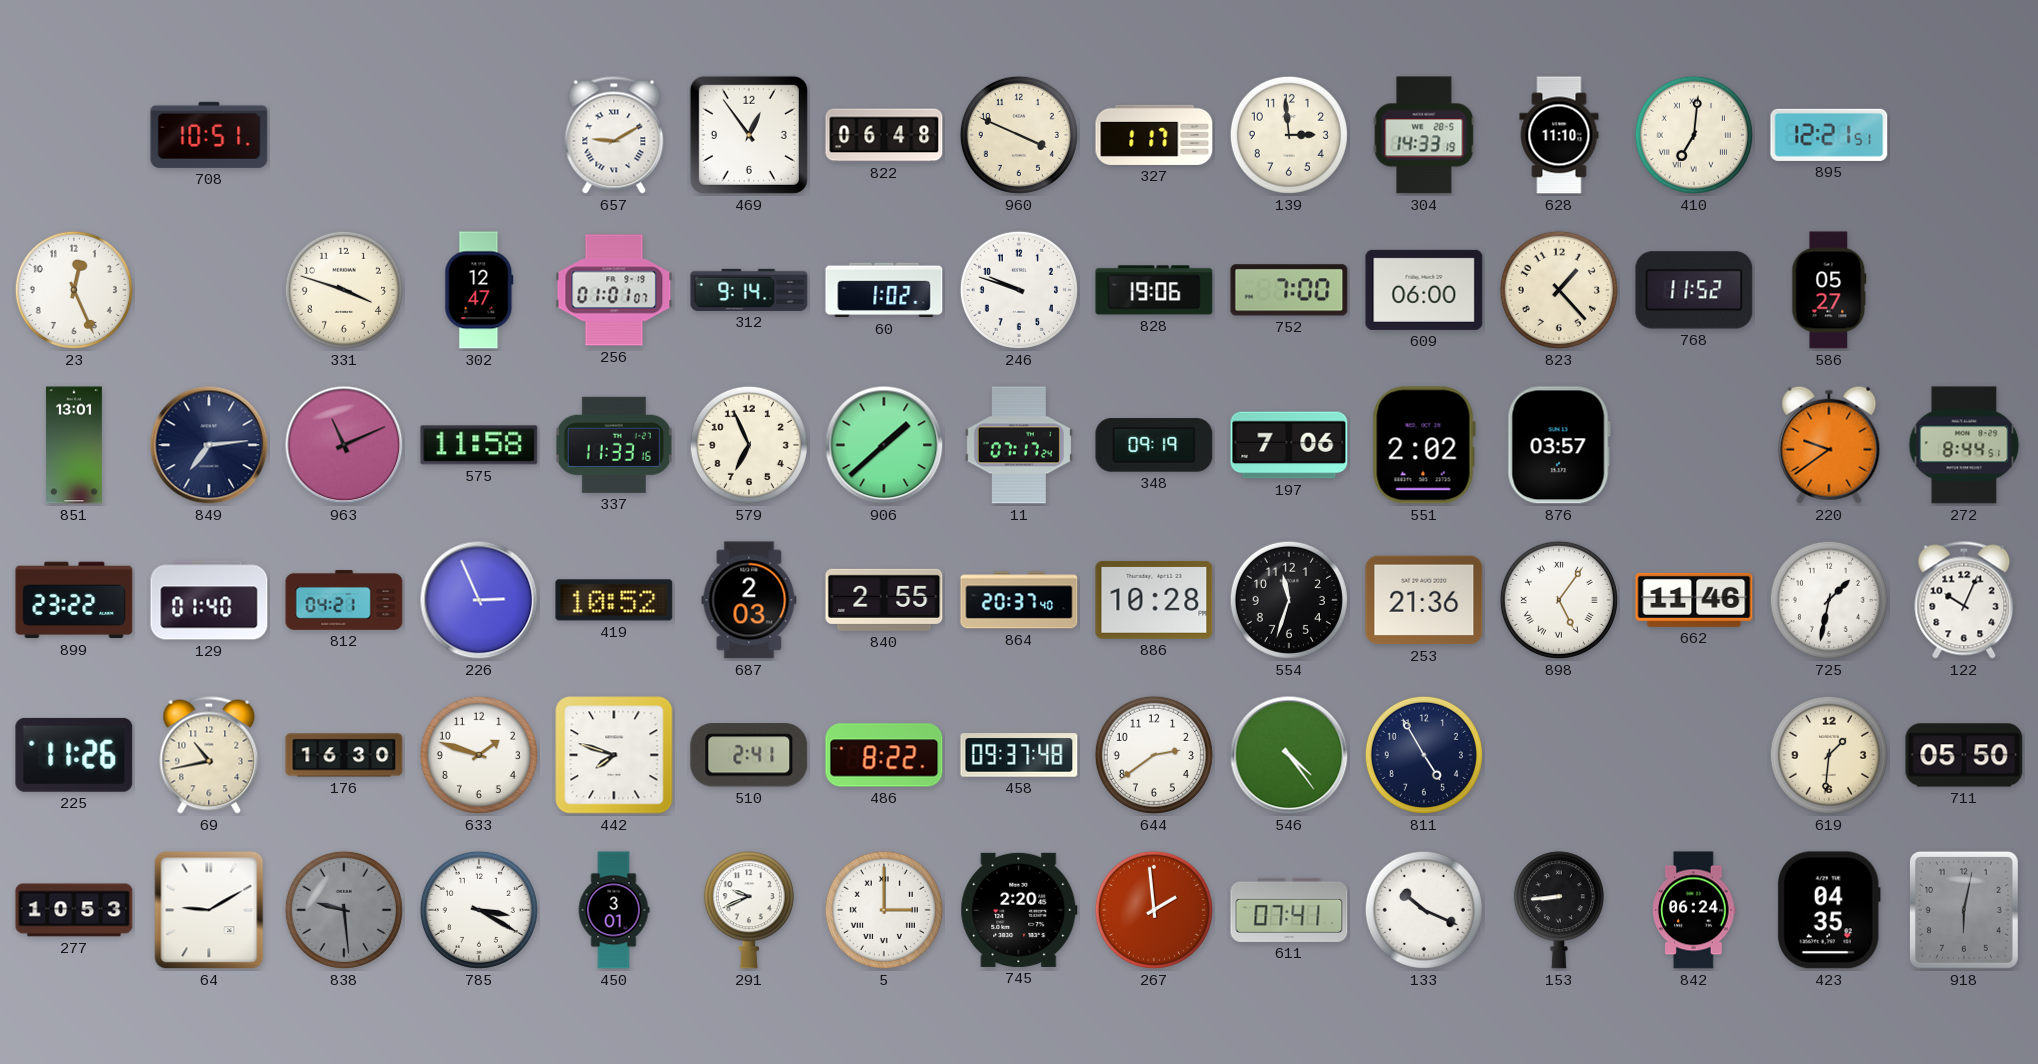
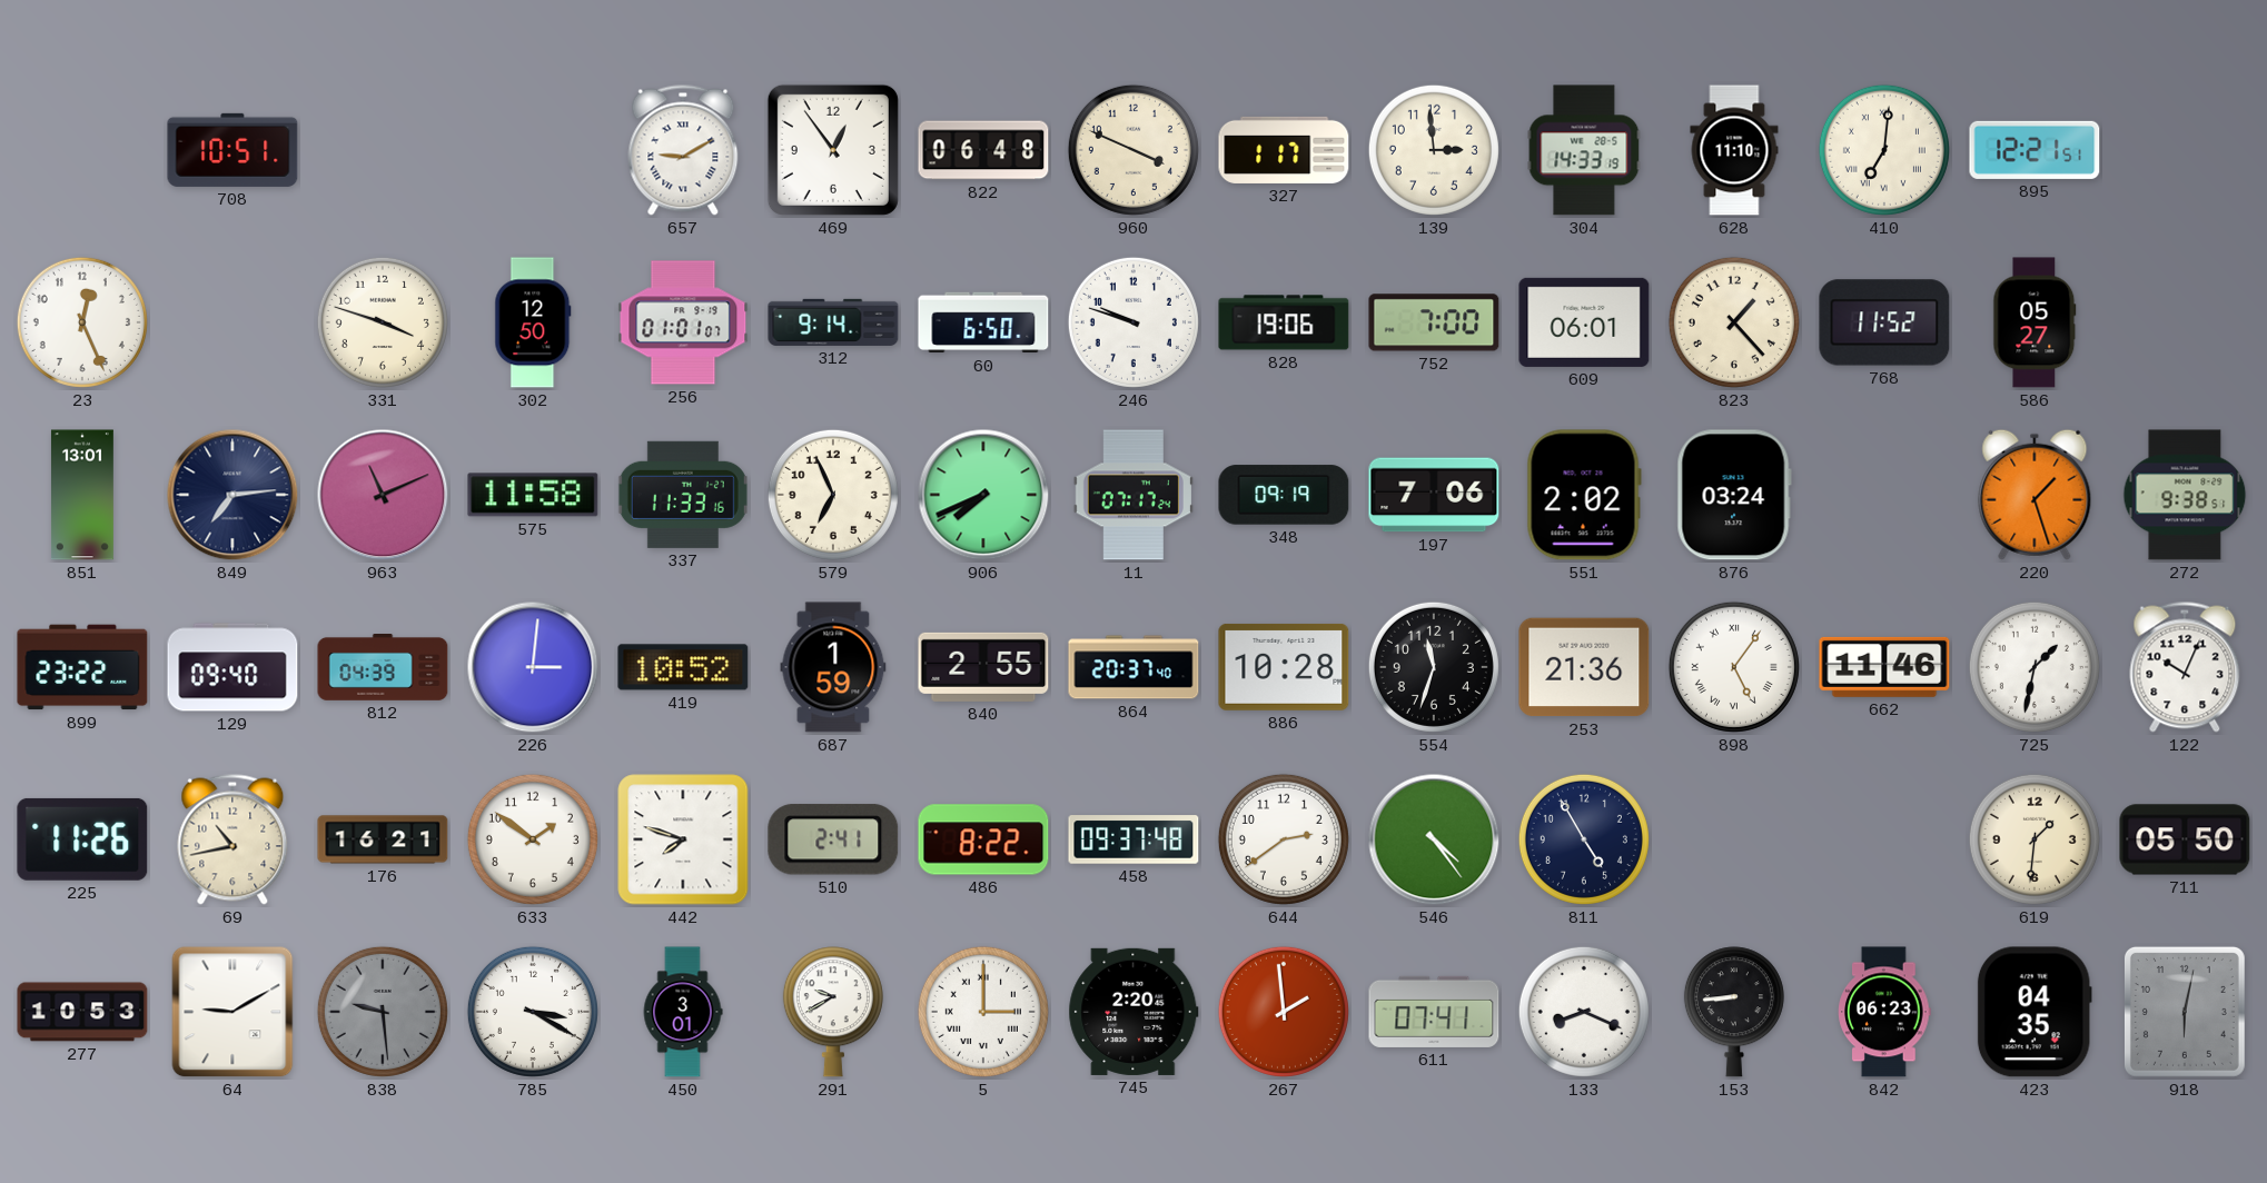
302: 12:47 -> 12:50 (533, 322)
60: 1:02 -> 6:50 (983, 322)
609: 06:00 -> 06:01 (1584, 322)
906: 1:38 -> 7:41 (983, 495)
876: 03:57 -> 03:24 (1734, 495)
220: 9:39 -> 1:27 (2035, 495)
272: 8:44 -> 9:38 (2185, 495)
129: 01:40 -> 09:40 (232, 667)
812: 04:21 -> 04:39 (383, 668)
226: 2:56 -> 3:01 (533, 667)
687: 2:03 -> 1:59 (833, 667)
176: 16:30 -> 16:21 (383, 839)
633: 1:48 -> 1:51 (533, 839)
291: 9:41 -> 9:40 (833, 1012)
133: 10:19 -> 8:19 (1584, 1012)
842: 06:24 -> 06:23 (1884, 1012)
